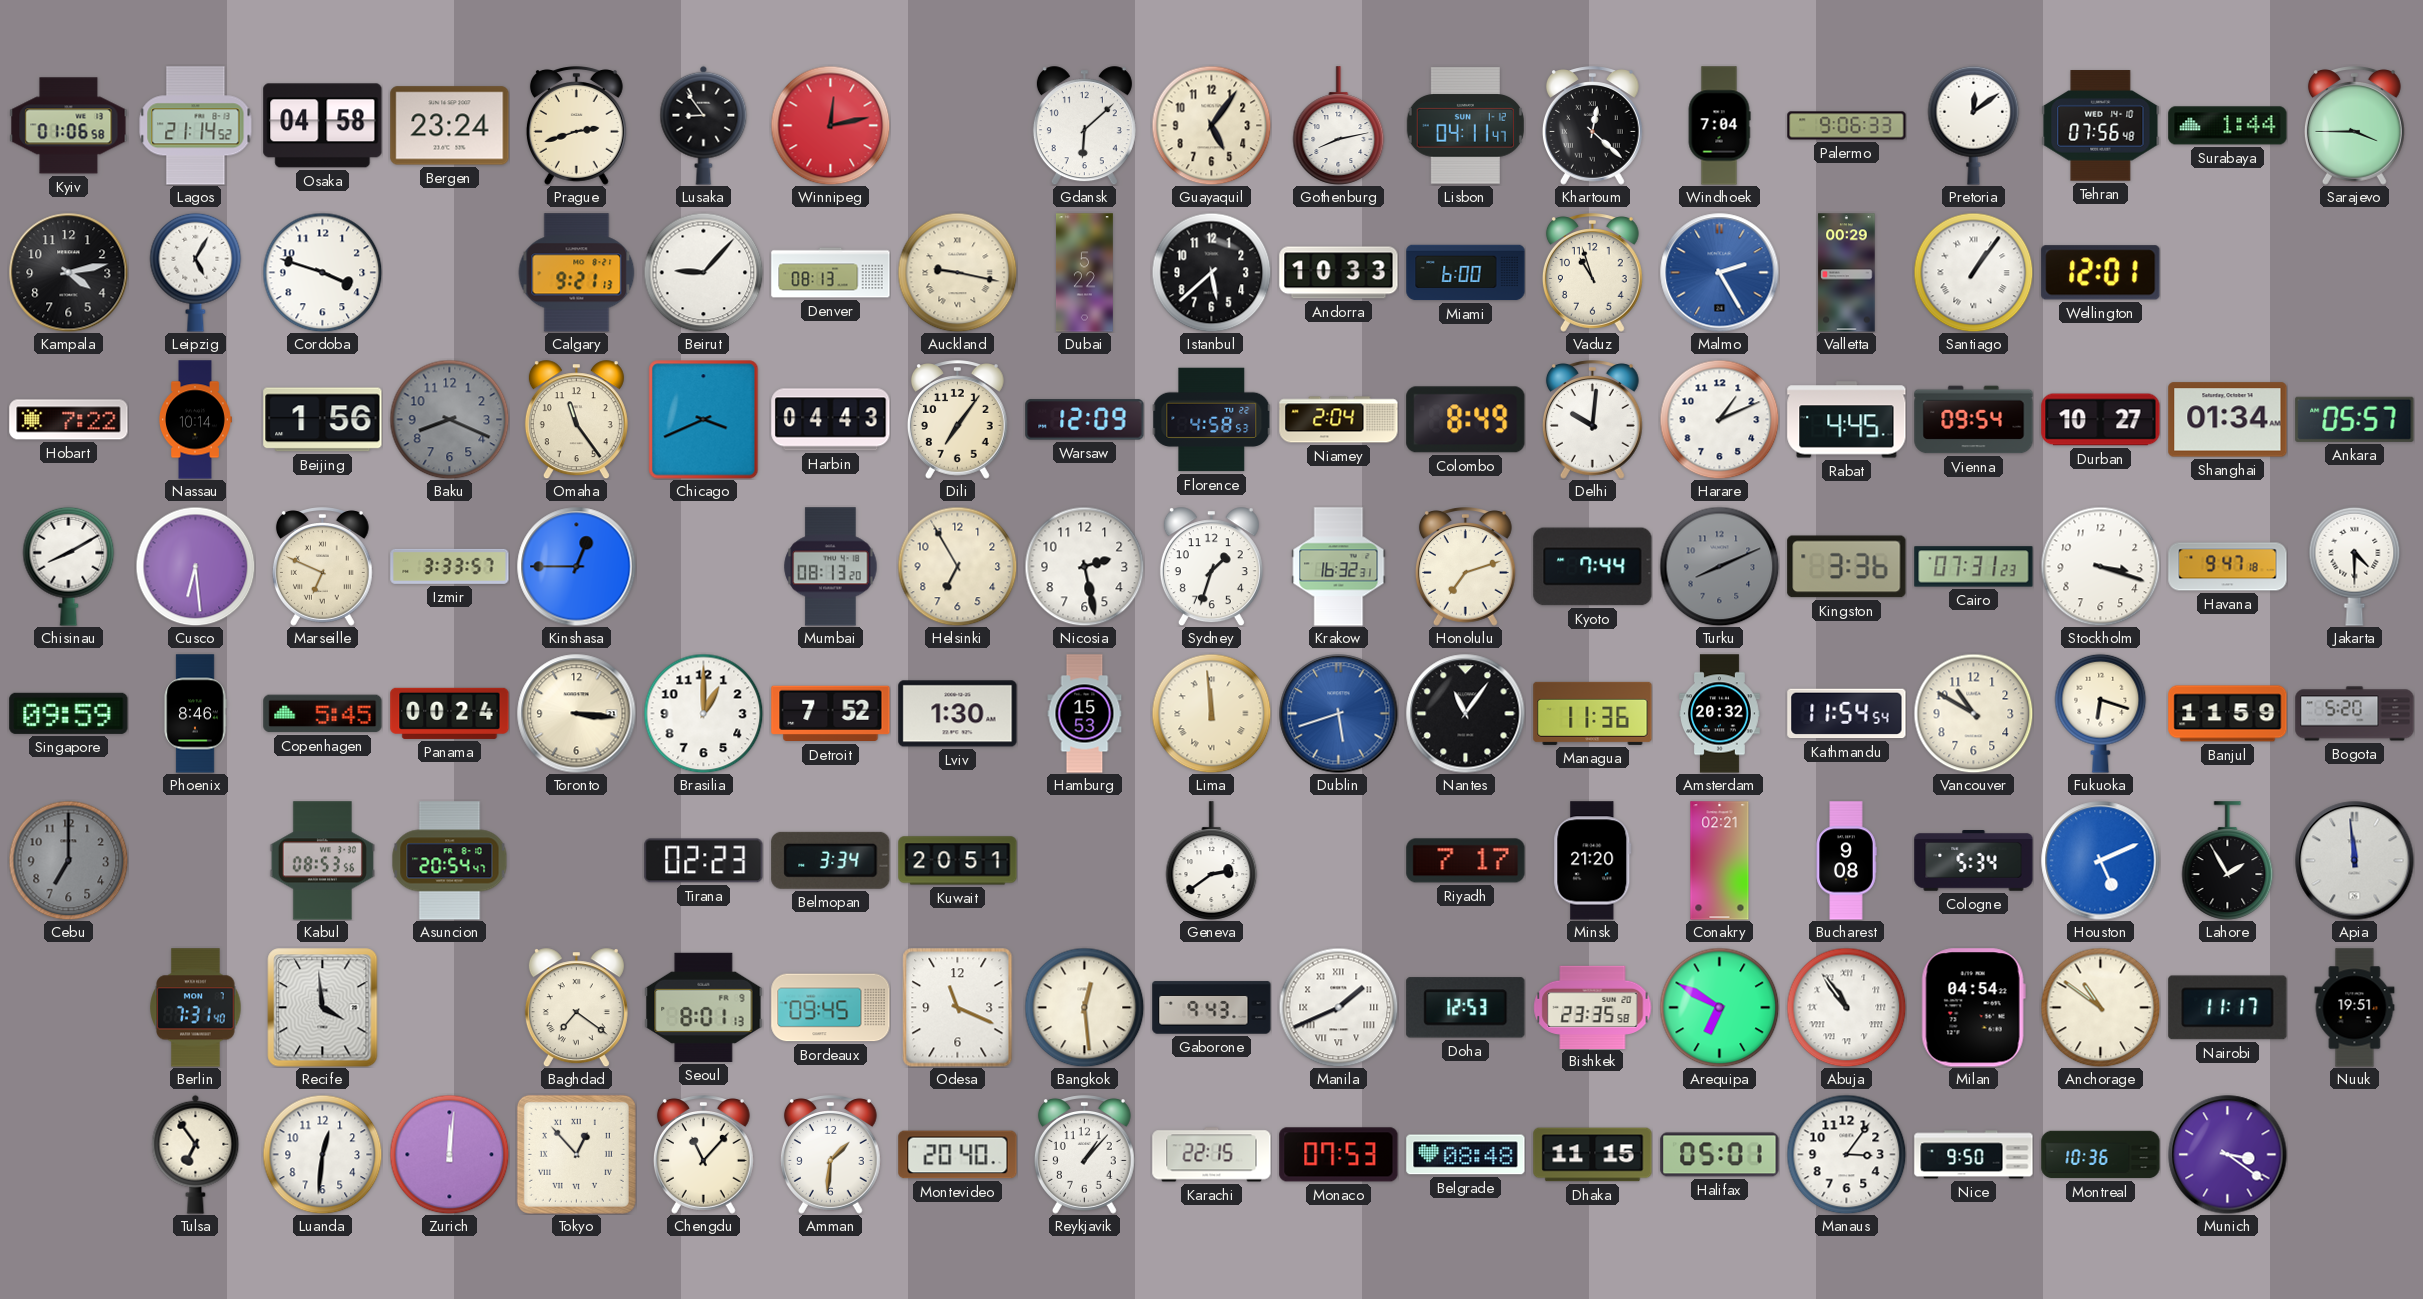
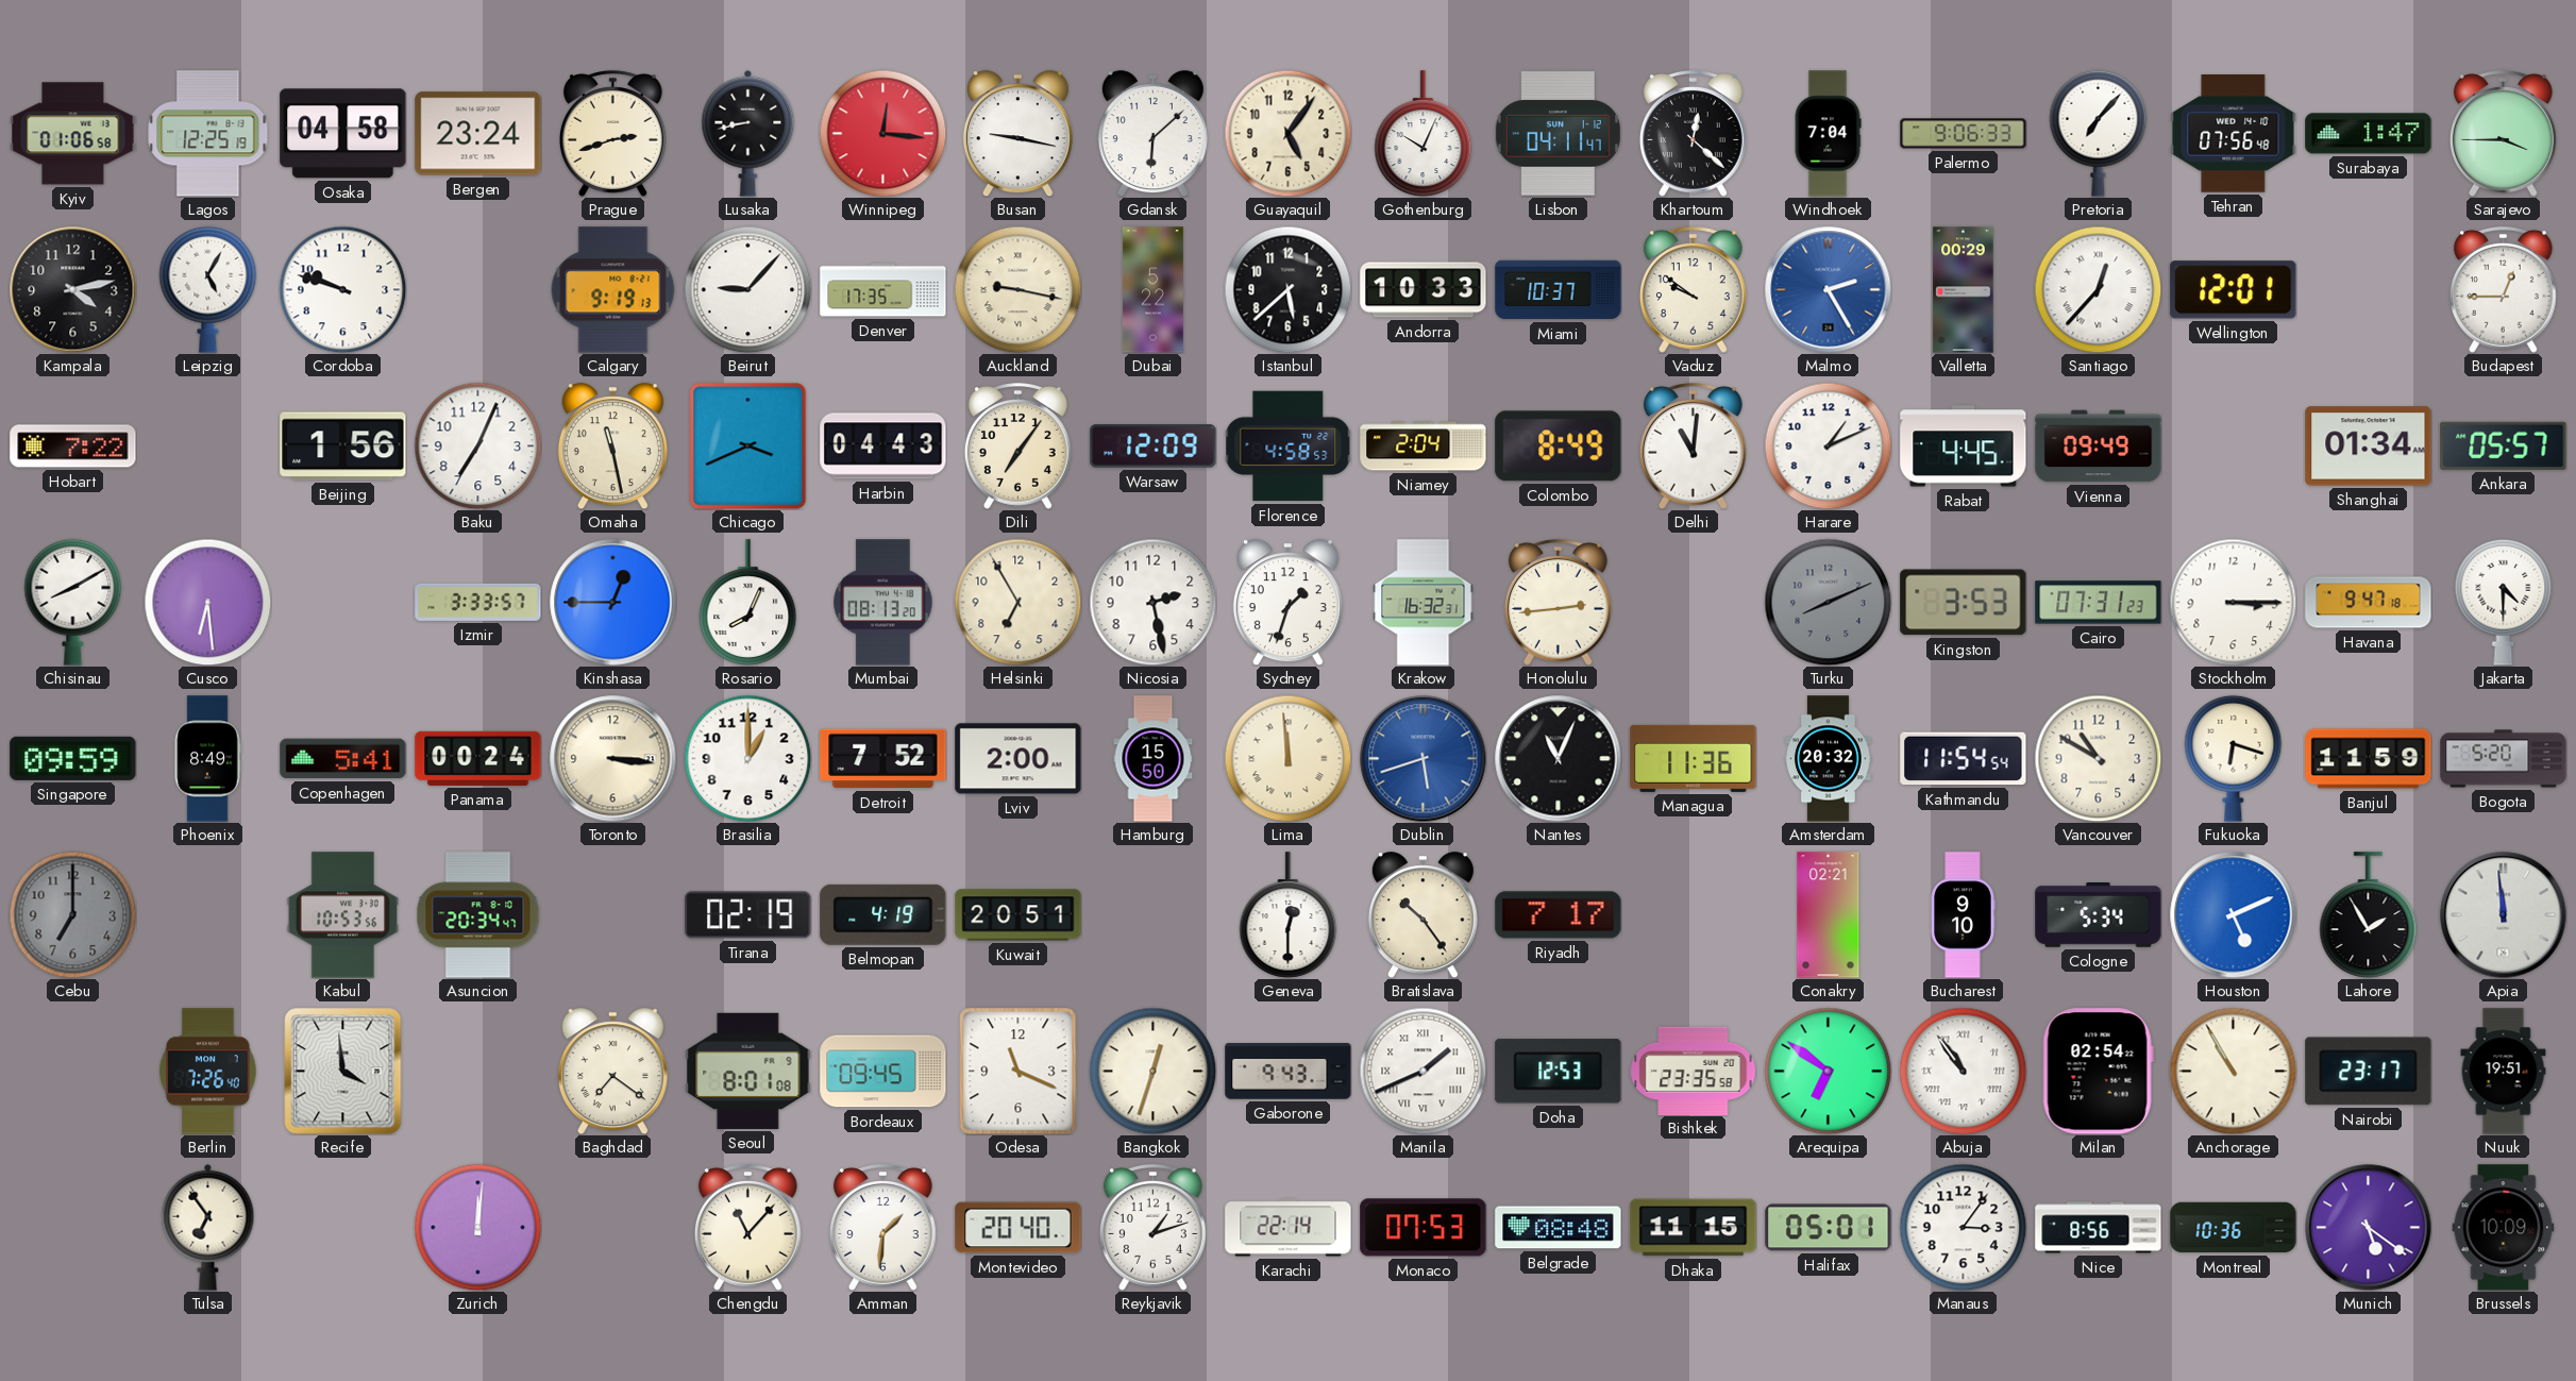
Lagos: 21:14 -> 12:25 (208, 134)
Lusaka: 8:54 -> 8:43 (748, 133)
Winnipeg: 12:13 -> 12:16 (882, 133)
Busan: none -> 9:17 (1017, 134)
Gothenburg: 8:13 -> 10:04 (1424, 134)
Pretoria: 12:09 -> 7:07 (2099, 133)
Surabaya: 1:44 -> 1:47 (2369, 134)
Cordoba: 3:48 -> 9:48 (342, 289)
Calgary: 9:21 -> 9:19 (613, 290)
Denver: 08:13 -> 17:35 (883, 290)
Miami: 6:00 -> 10:37 (1559, 290)
Vaduz: 10:57 -> 9:51 (1693, 290)
Santiago: 1:06 -> 12:37 (2098, 289)
Budapest: none -> 12:45 (2503, 290)
Nassau: 10:14 -> none (196, 420)
Baku: 8:19 -> 7:04 (477, 445)
Baku dial: grey -> white (477, 445)
Omaha: 11:24 -> 11:28 (612, 447)
Delhi: 10:01 -> 11:01 (1693, 447)
Vienna: 09:54 -> 09:49 (2099, 447)
Durban: 10:27 -> none (2101, 420)
Marseille: 6:49 -> none (322, 567)
Rosario: none -> 8:04 (748, 603)
Honolulu: 7:12 -> 2:44 (1558, 603)
Kyoto: 7:44 -> none (1593, 567)
Kingston: 3:36 -> 3:53 (1964, 603)
Stockholm: 3:18 -> 3:15 (2233, 602)
Phoenix: 8:46 -> 8:49 (207, 759)
Copenhagen: 5:45 -> 5:41 (343, 759)
Lviv: 1:30 -> 2:00 (1018, 759)
Hamburg: 15:53 -> 15:50 (1154, 759)
Nantes: 11:06 -> 11:04 (1559, 759)
Kabul: 08:53 -> 10:53 (342, 915)
Asuncion: 20:54 -> 20:34 (478, 915)
Tirana: 02:23 -> 02:19 (748, 915)
Belmopan: 3:34 -> 4:19 (883, 914)
Geneva: 2:39 -> 12:30 (1289, 915)
Bratislava: none -> 10:24 (1422, 915)
Minsk: 21:20 -> none (1593, 861)
Bucharest: 9:08 -> 9:10 (1963, 915)
Berlin: 7:31 -> 7:26 (208, 1072)
Seoul: 8:01:13 -> 8:01:08 (748, 1071)
Bangkok: 12:29 -> 12:33 (1152, 1071)
Arequipa: 6:50 -> 6:51 (1828, 1071)
Milan: 04:54 -> 02:54 (2098, 1072)
Anchorage: 10:51 -> 10:55 (2233, 1071)
Nairobi: 11:17 -> 23:17 (2369, 1072)
Luanda: 12:31 -> none (322, 1154)
Tokyo: 12:53 -> none (576, 1154)
Reykjavik: 1:07 -> 1:12 (1152, 1228)
Karachi: 22:15 -> 22:14 (1289, 1228)
Nice: 9:50 -> 8:56 (2099, 1228)
Munich: 3:21 -> 5:21 (2369, 1228)
Brussels: none -> 10:09 (2504, 1228)
